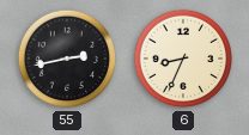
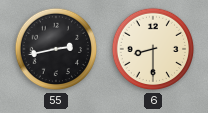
6: 8:34 -> 8:30 (153, 49)
